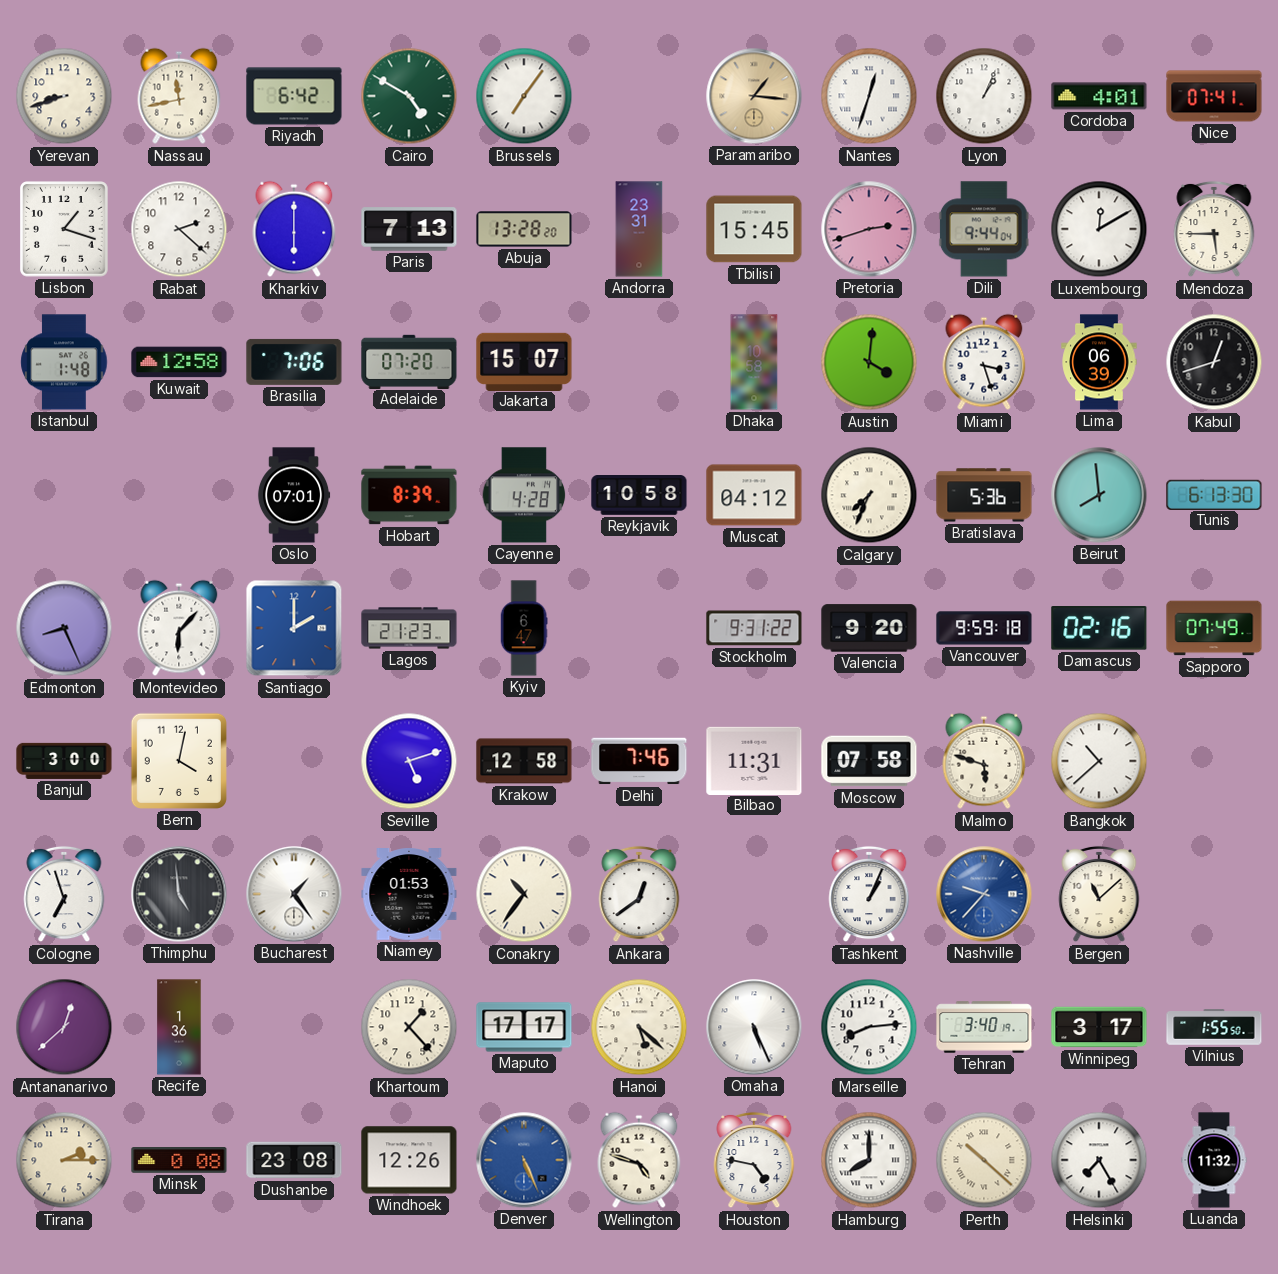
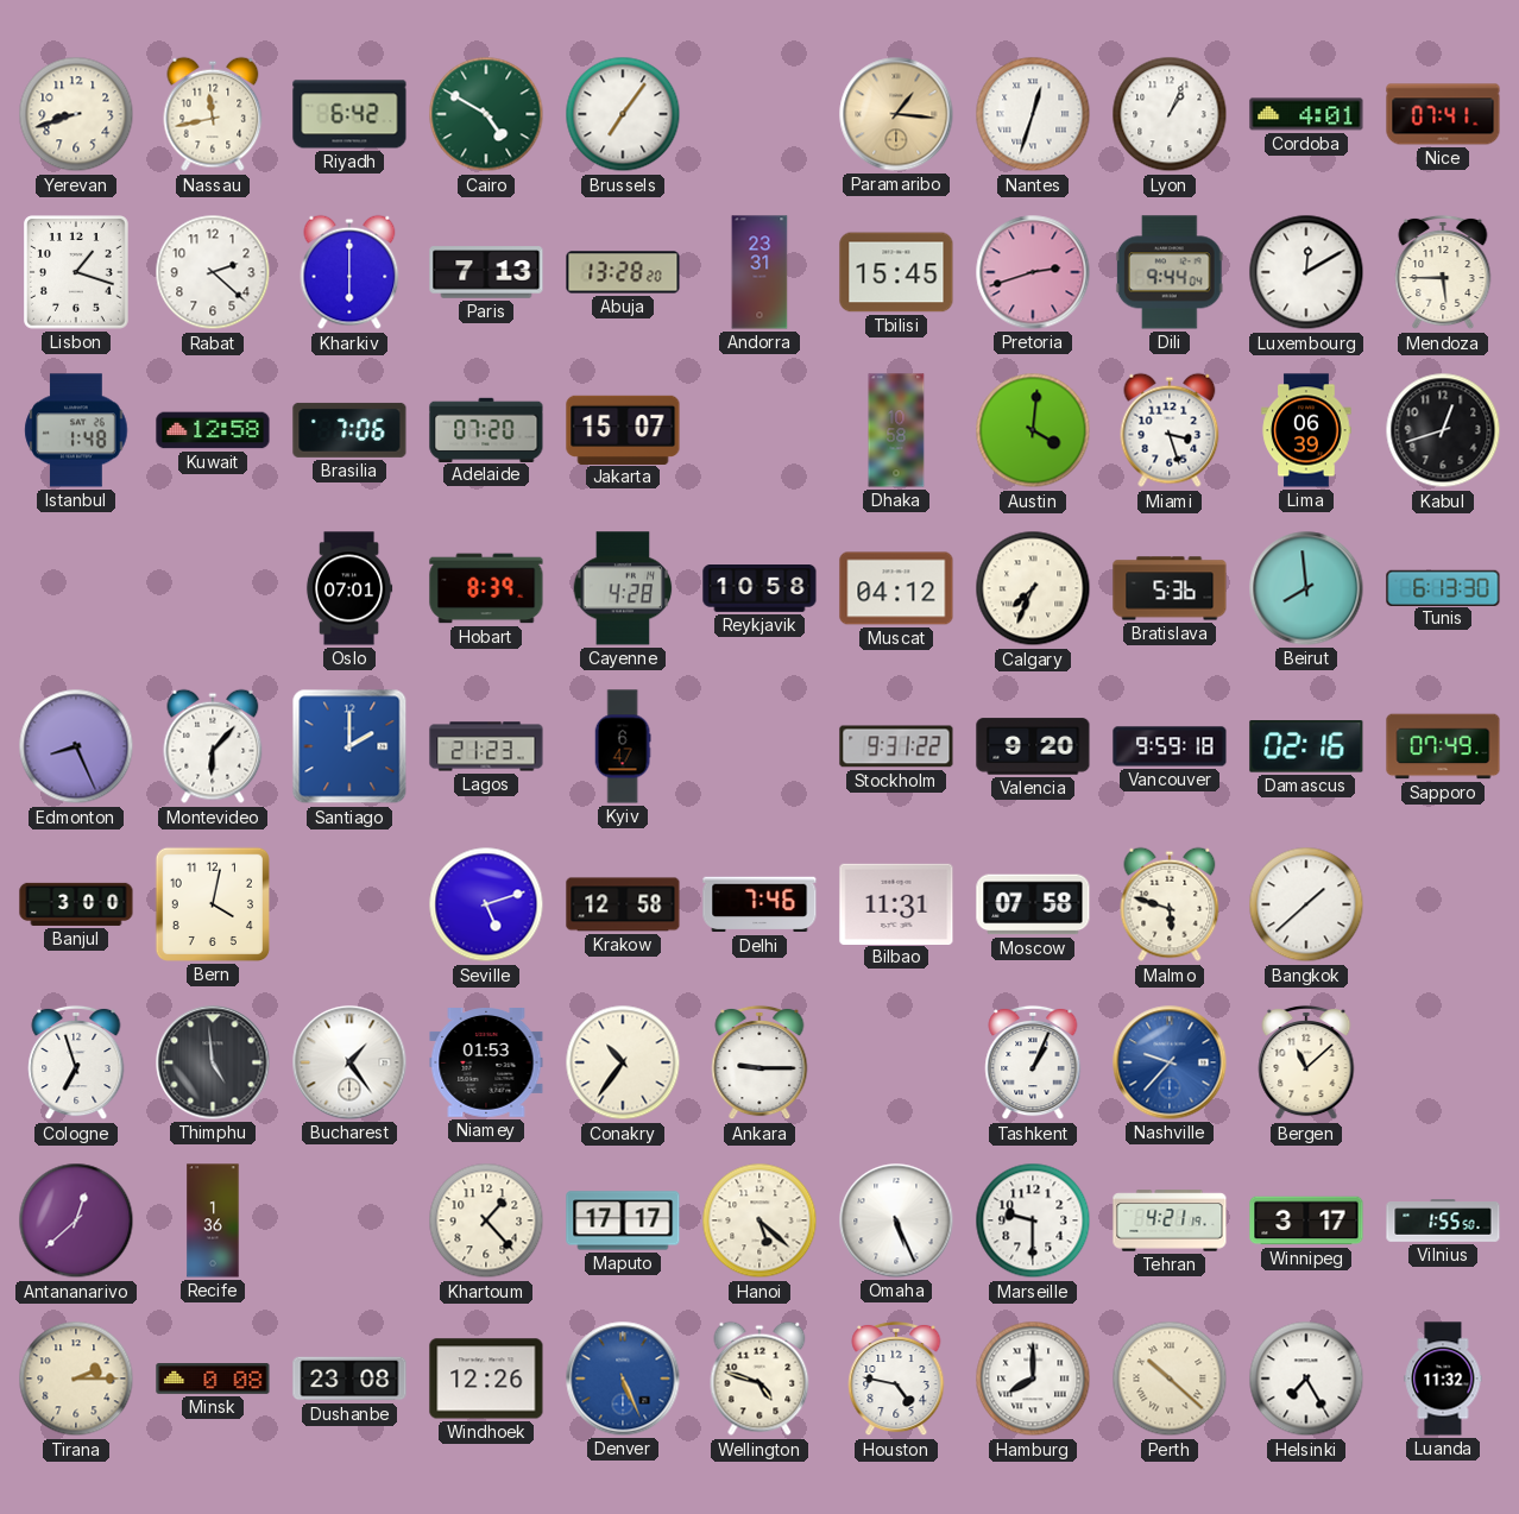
Bangkok: 10:38 -> 1:38 (1306, 904)
Ankara: 12:39 -> 9:15 (759, 1062)
Marseille: 8:14 -> 9:30 (1033, 1220)
Tehran: 3:40 -> 4:21 (1170, 1220)
